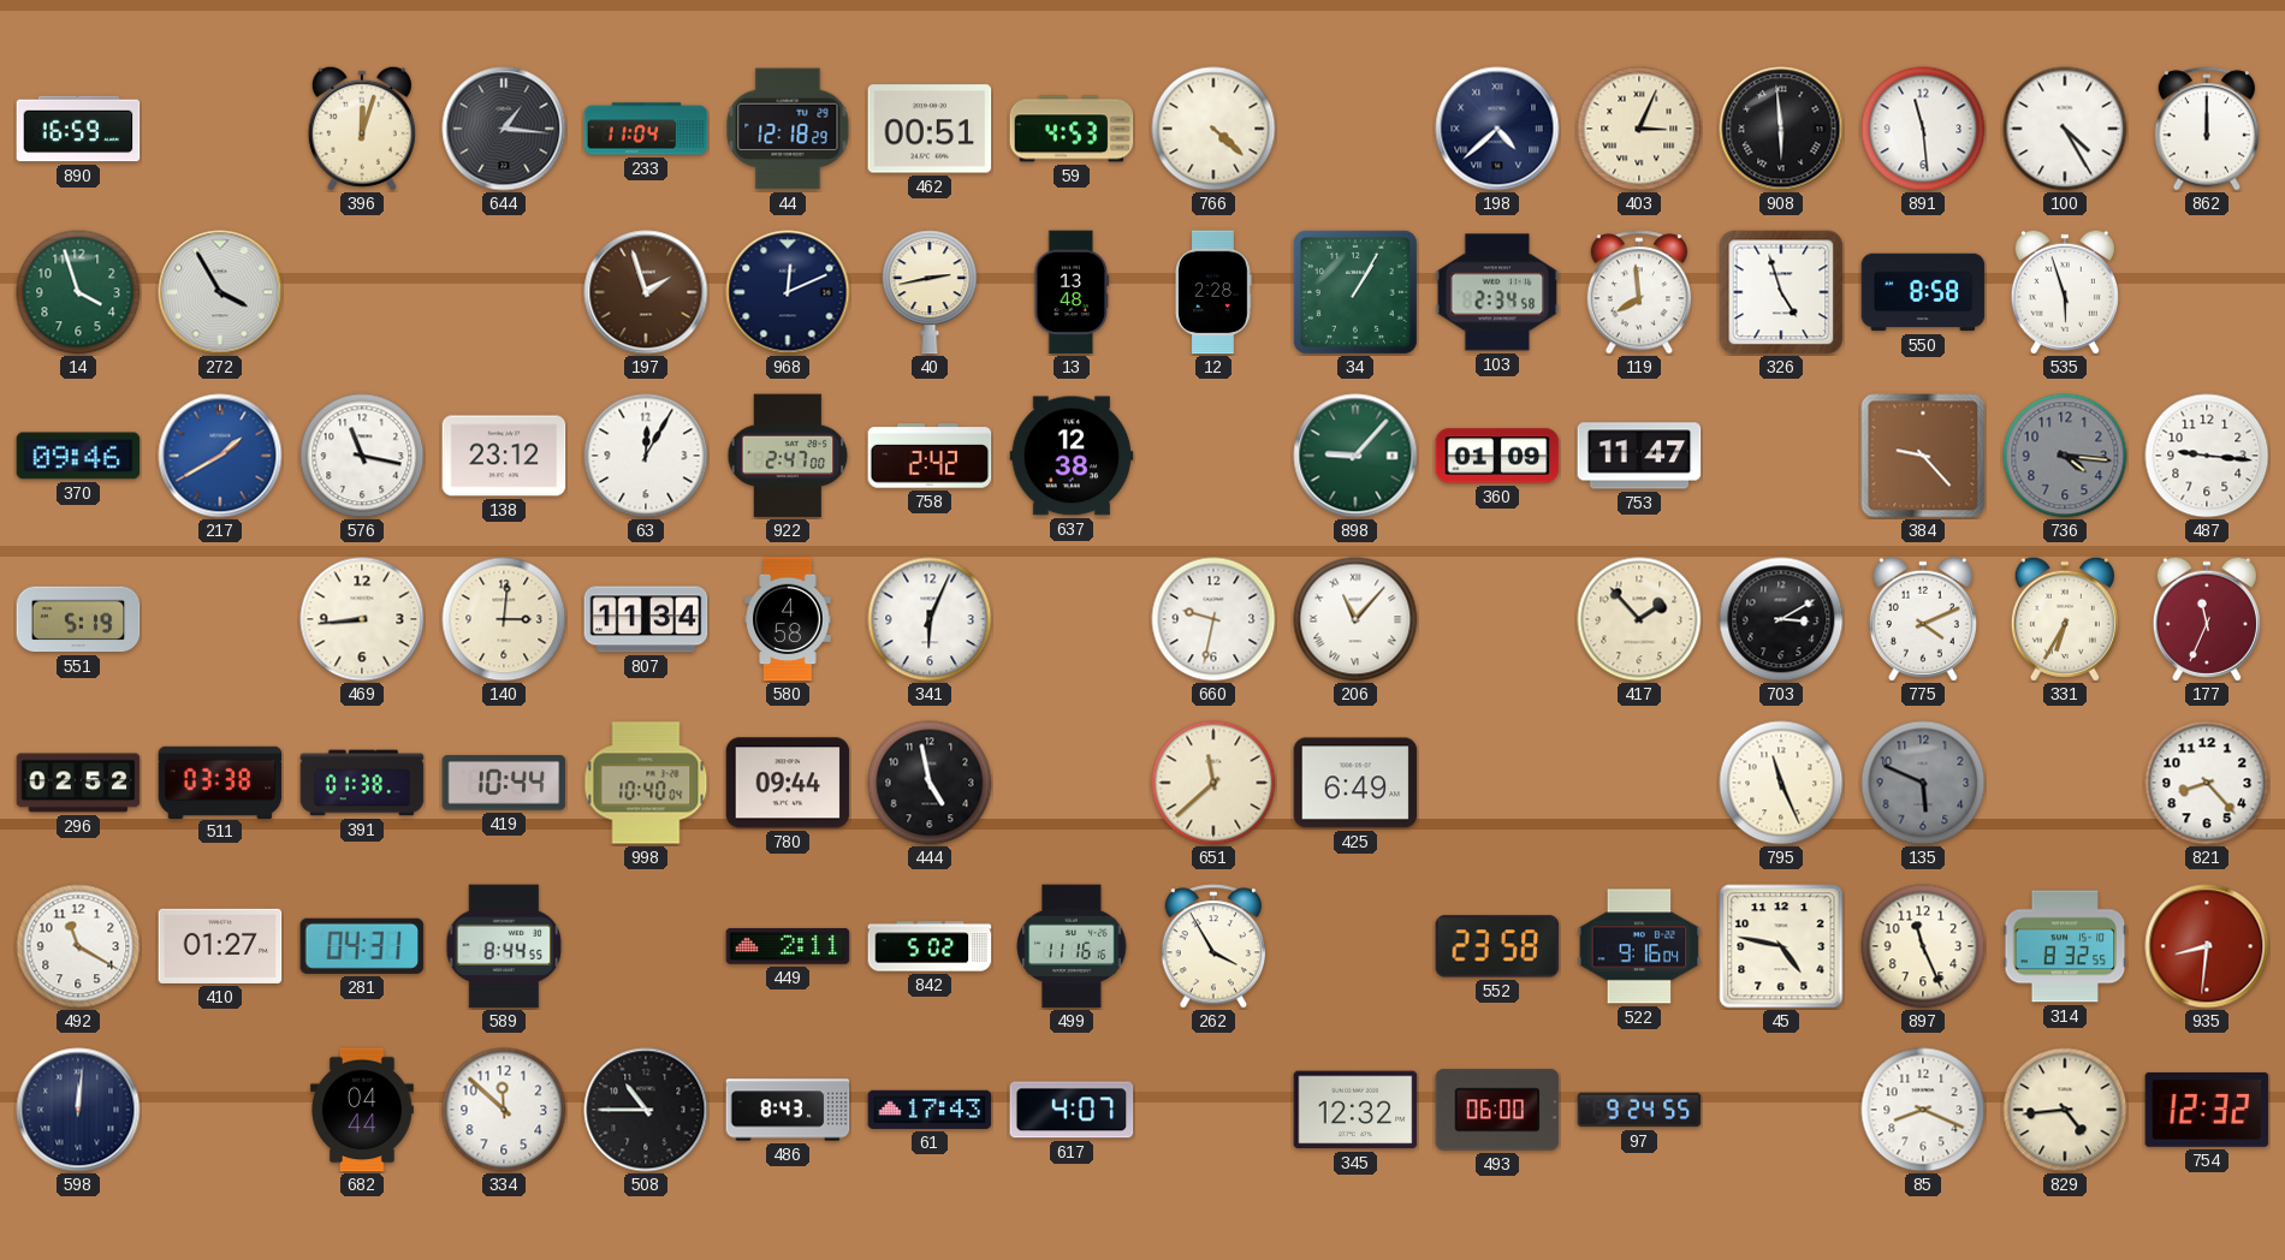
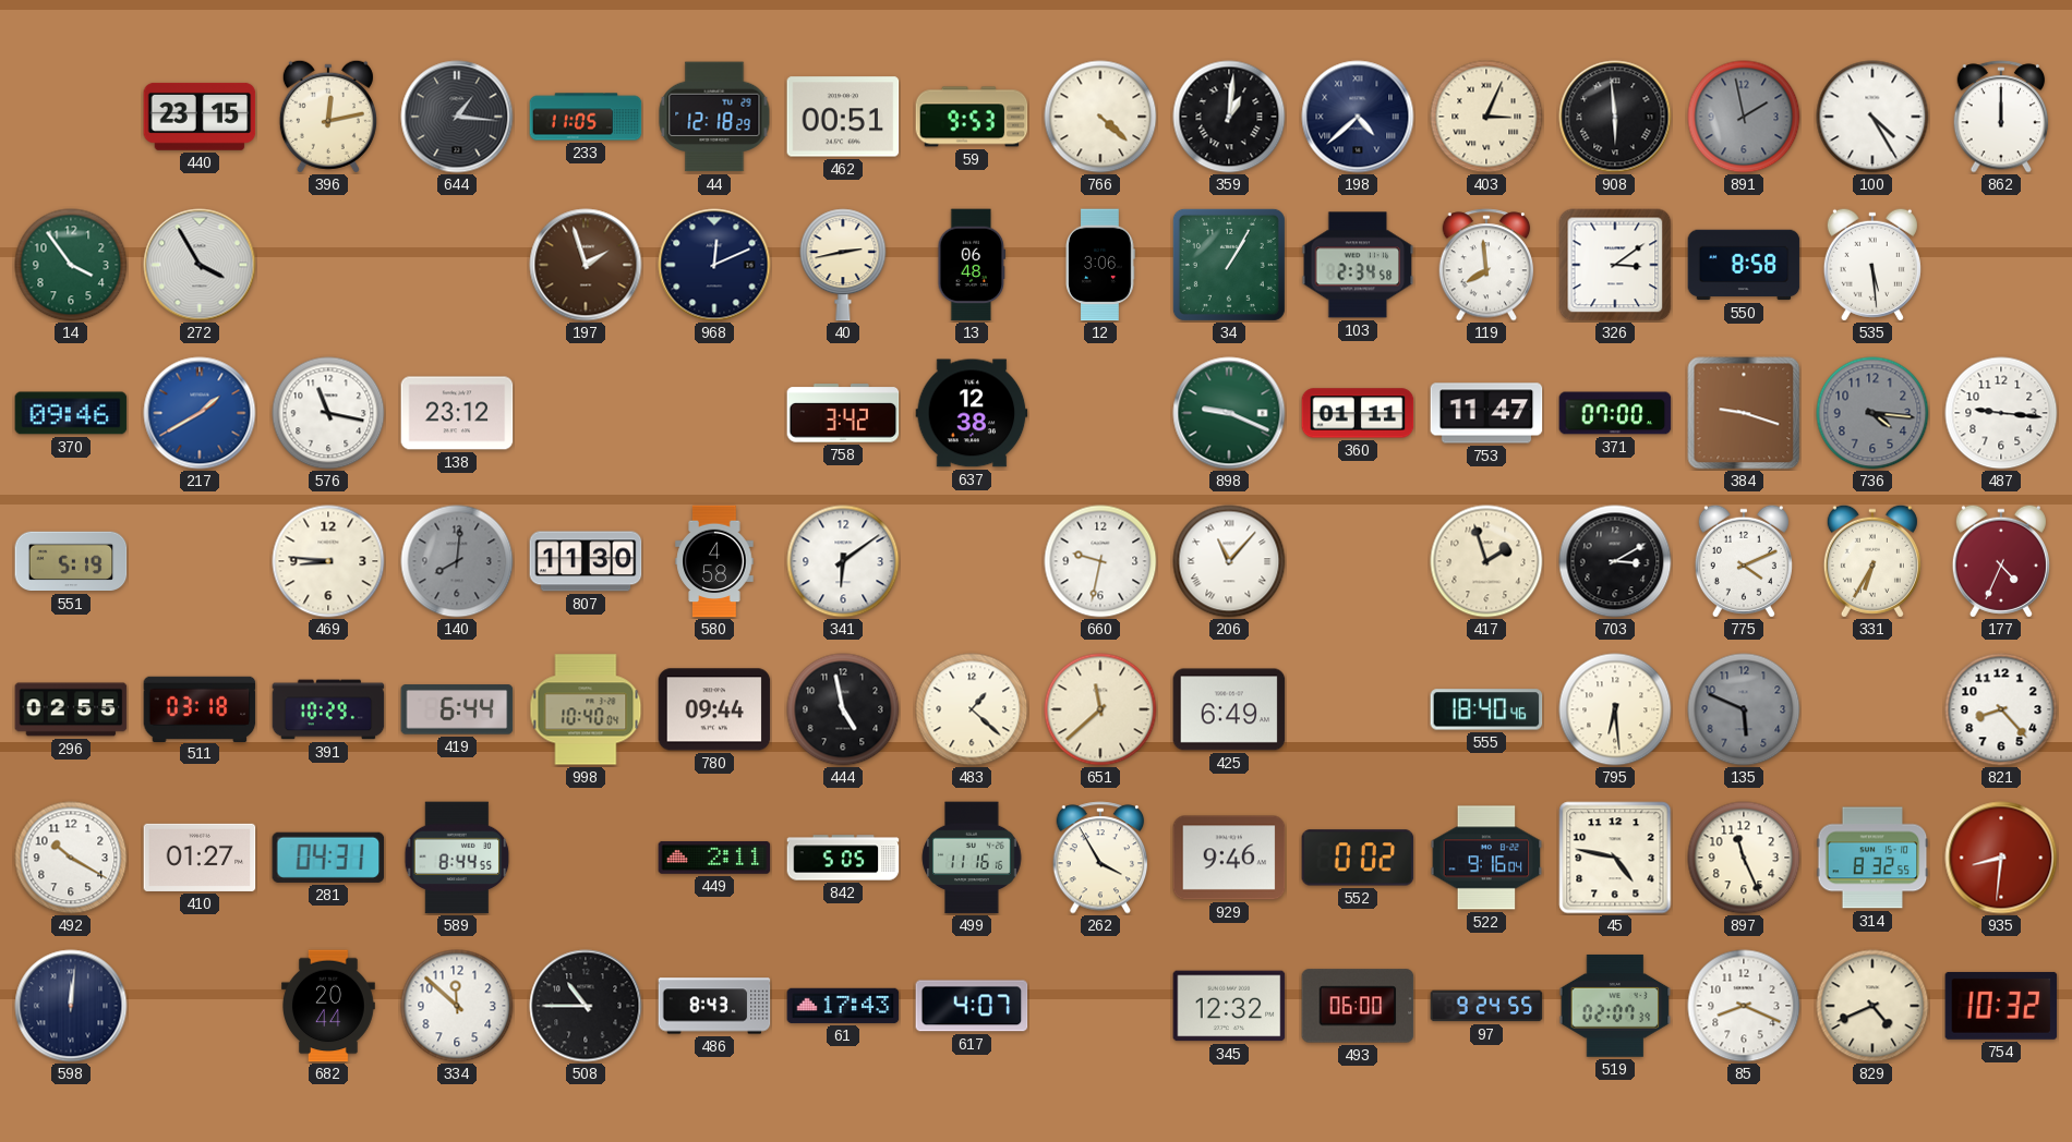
890: 16:59 -> none (78, 129)
440: none -> 23:15 (200, 117)
396: 12:03 -> 12:13 (328, 117)
233: 11:04 -> 11:05 (586, 117)
59: 4:53 -> 9:53 (972, 117)
359: none -> 1:01 (1229, 117)
891: 11:29 -> 1:58 (1744, 117)
891 dial: white -> grey (1744, 117)
14: 3:57 -> 3:54 (71, 265)
13: 13:48 -> 06:48 (972, 265)
12: 2:28 -> 3:06 (1101, 265)
326: 4:57 -> 3:09 (1615, 265)
535: 5:57 -> 5:29 (1872, 265)
63: 12:05 -> none (646, 456)
922: 2:47 -> none (788, 456)
758: 2:42 -> 3:42 (843, 413)
898: 9:07 -> 9:19 (1229, 413)
360: 01:09 -> 01:11 (1358, 413)
371: none -> 07:00 (1615, 413)
384: 9:23 -> 9:18 (1744, 413)
469: 8:44 -> 8:46 (328, 561)
140: 3:01 -> 8:01 (457, 561)
140 dial: cream -> grey (457, 561)
807: 11:34 -> 11:30 (586, 561)
341: 6:04 -> 6:09 (843, 561)
417: 1:53 -> 1:57 (1486, 561)
177: 11:34 -> 4:34 (2001, 561)
296: 02:52 -> 02:55 (71, 709)
511: 03:38 -> 03:18 (200, 708)
391: 01:38 -> 10:29 (328, 709)
419: 10:44 -> 6:44 (457, 709)
483: none -> 1:22 (972, 709)
555: none -> 18:40 (1486, 709)
795: 11:26 -> 6:29 (1615, 709)
492: 11:20 -> 10:20 (71, 858)
842: 5:02 -> 5:05 (843, 858)
929: none -> 9:46 (1229, 858)
552: 23:58 -> 0:02 (1358, 858)
682: 04:44 -> 20:44 (329, 1006)
519: none -> 02:07 (1615, 1006)
829: 4:44 -> 4:41 (1872, 1006)
754: 12:32 -> 10:32 (2001, 1006)
